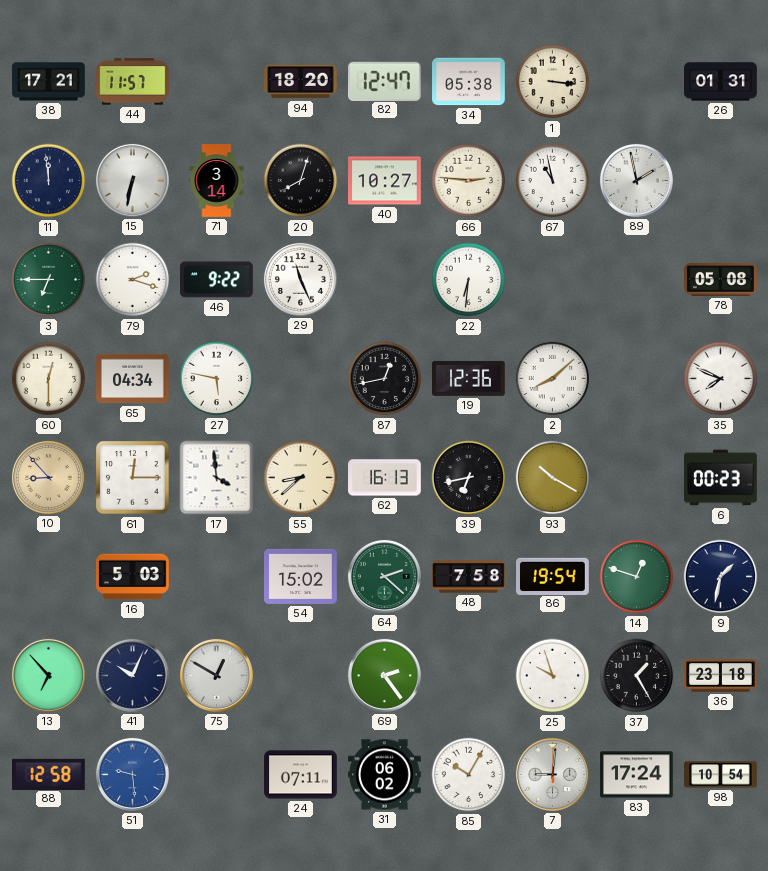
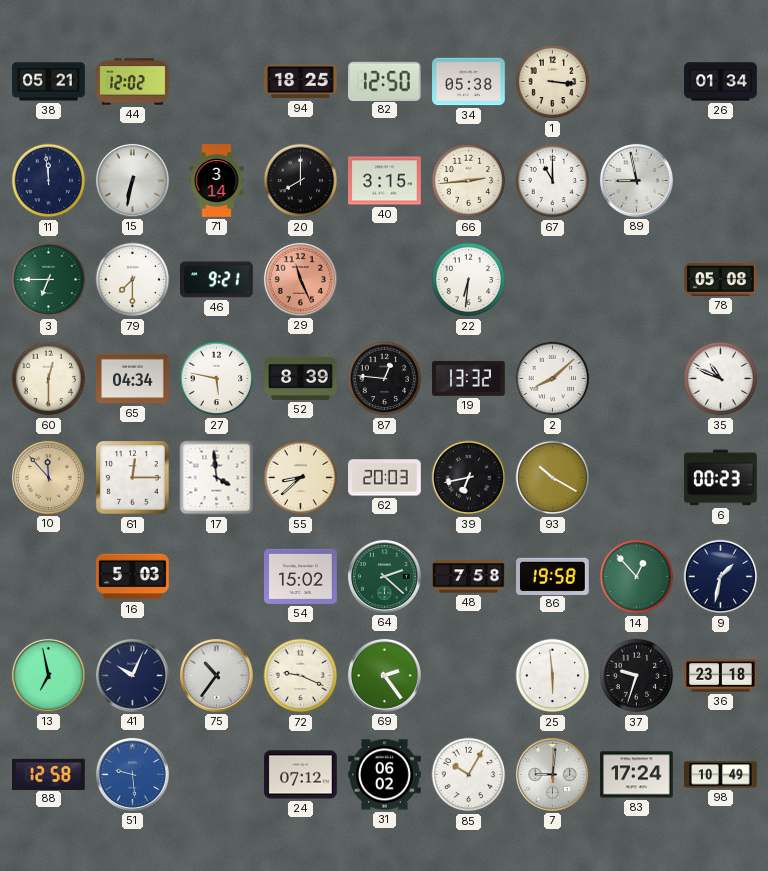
38: 17:21 -> 05:21 (49, 82)
44: 11:57 -> 12:02 (133, 82)
94: 18:20 -> 18:25 (301, 82)
82: 12:47 -> 12:50 (384, 81)
26: 01:31 -> 01:34 (721, 82)
20: 8:03 -> 8:00 (301, 181)
40: 10:27 -> 3:15 (385, 181)
66: 2:46 -> 2:44 (469, 181)
67: 10:58 -> 11:00 (553, 181)
89: 1:58 -> 8:58 (636, 180)
79: 2:18 -> 7:30 (133, 280)
46: 9:22 -> 9:21 (217, 280)
29 dial: white -> salmon (300, 279)
52: none -> 8:39 (301, 378)
87: 12:43 -> 12:46 (385, 379)
19: 12:36 -> 13:32 (469, 378)
35: 7:49 -> 10:49 (721, 379)
10: 8:53 -> 11:53 (48, 477)
62: 16:13 -> 20:03 (385, 478)
86: 19:54 -> 19:58 (553, 576)
14: 12:48 -> 12:53 (637, 577)
13: 6:53 -> 6:58 (48, 675)
75: 12:50 -> 10:36 (216, 675)
72: none -> 9:19 (301, 676)
25: 9:57 -> 5:59 (553, 676)
37: 1:25 -> 9:33 (637, 676)
24: 07:11 -> 07:12 (301, 775)
98: 10:54 -> 10:49 (721, 775)
